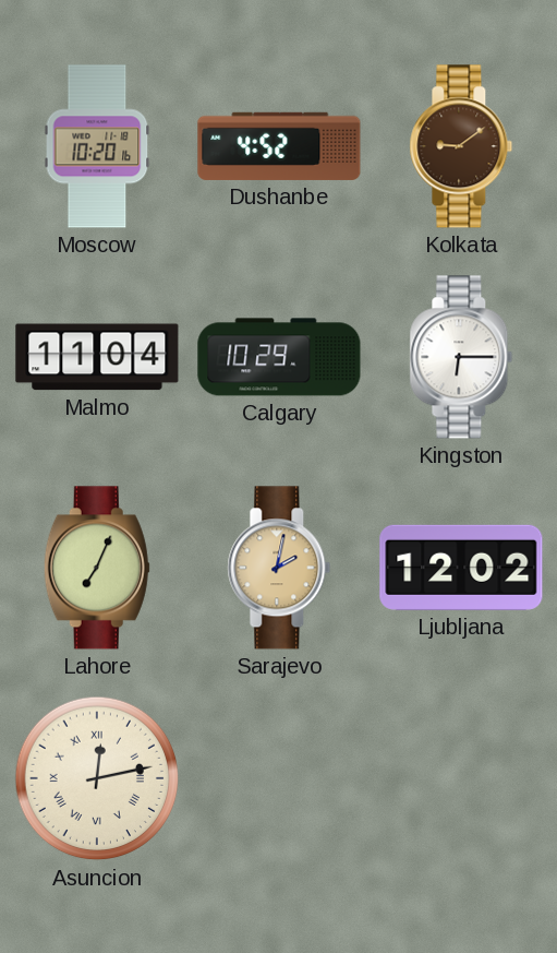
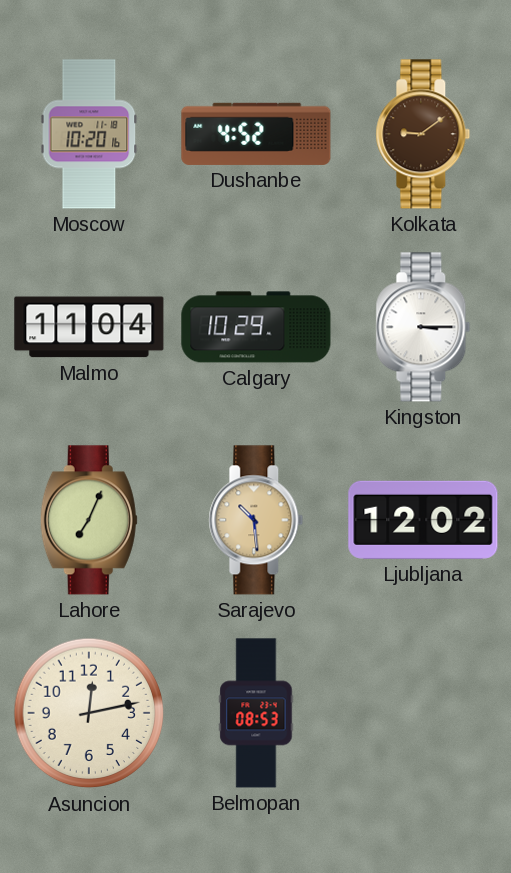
Kingston: 6:15 -> 3:15 (423, 327)
Sarajevo: 2:02 -> 10:29 (256, 520)
Asuncion numerals: Roman -> Arabic (89, 713)
Belmopan: none -> 08:53 (256, 713)
